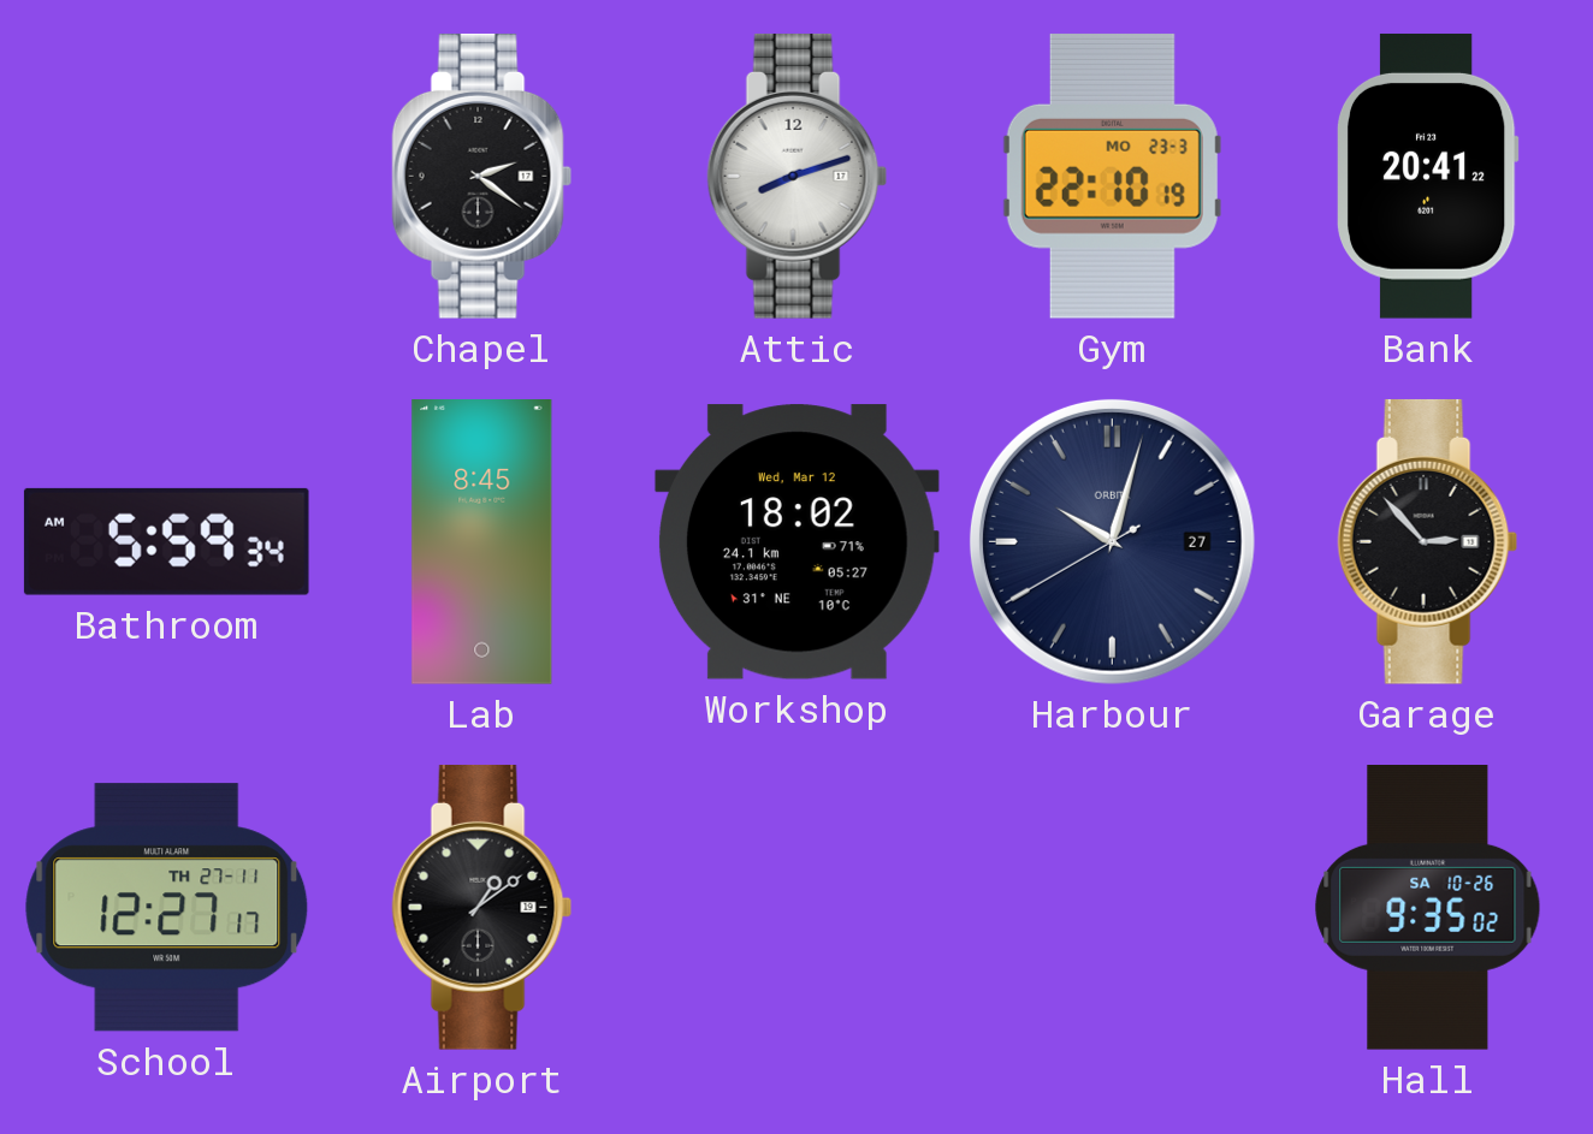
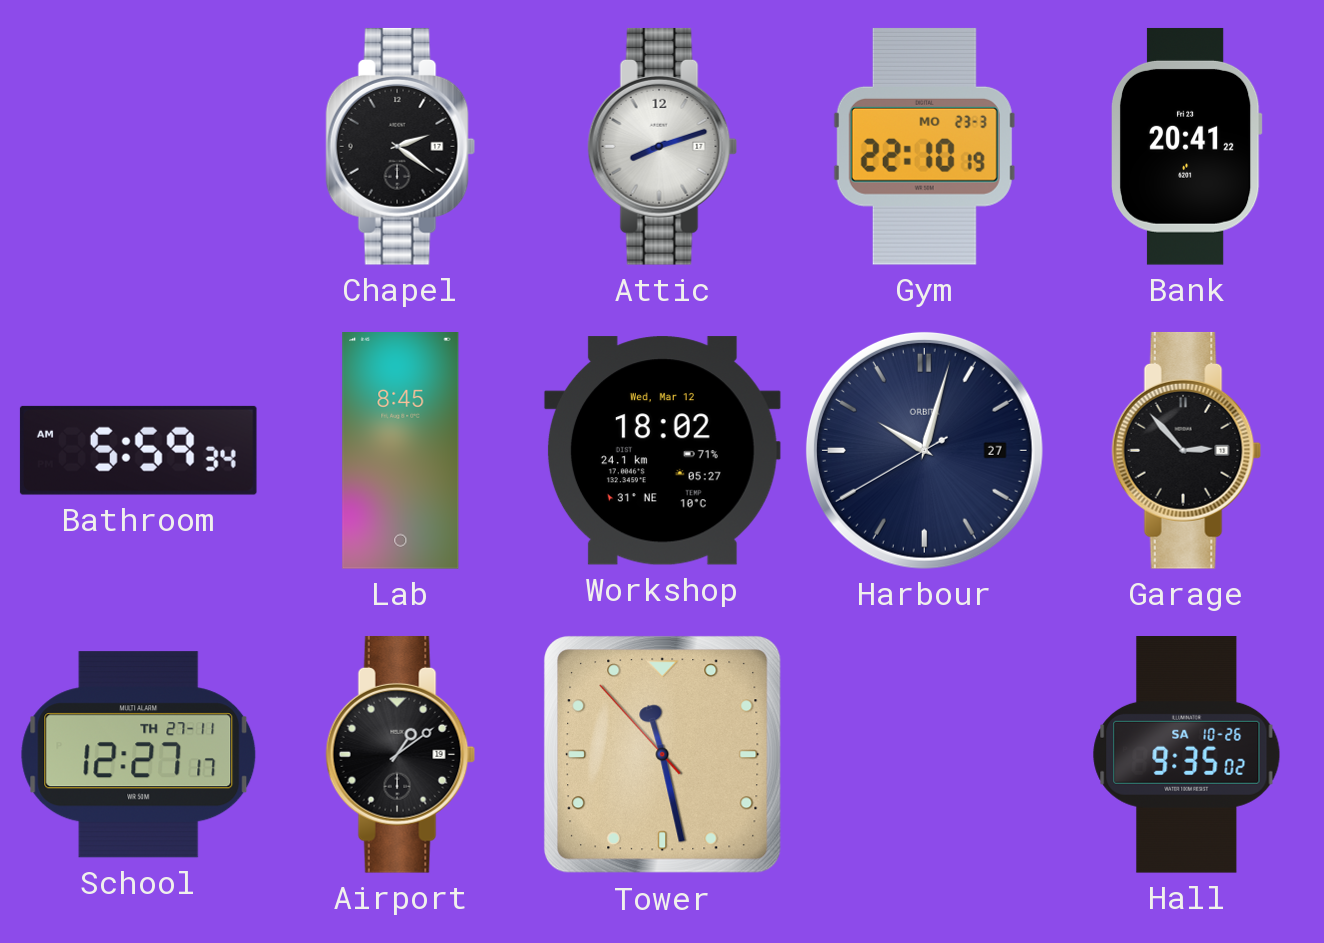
Tower: none -> 11:27 (663, 755)
